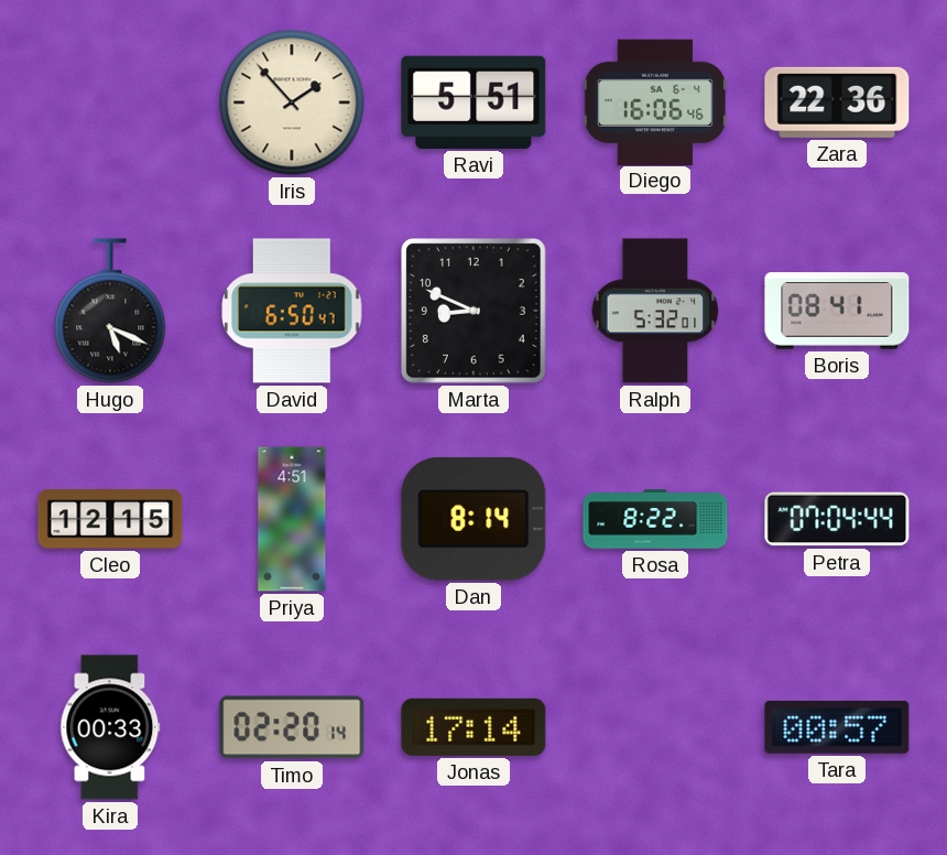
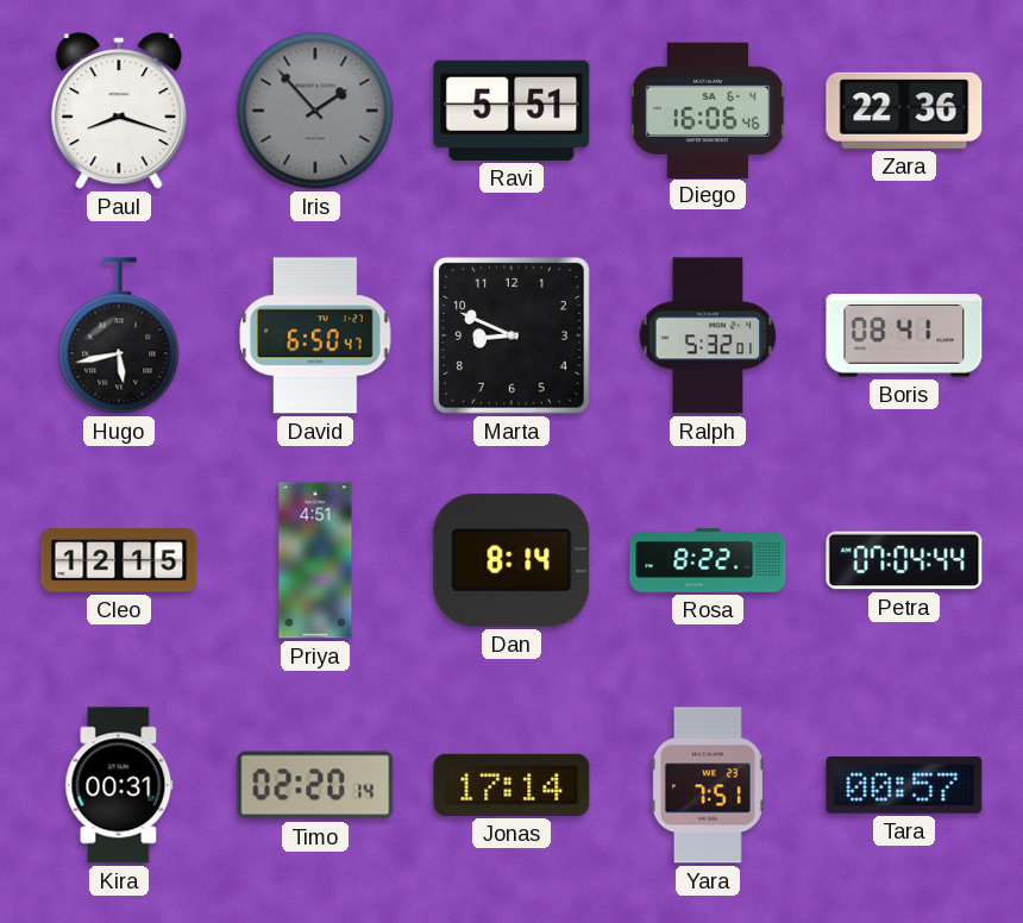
Paul: none -> 8:18 (119, 111)
Iris dial: cream -> grey (315, 111)
Hugo: 5:19 -> 5:43 (119, 335)
Kira: 00:33 -> 00:31 (119, 785)
Yara: none -> 7:51 (708, 785)
